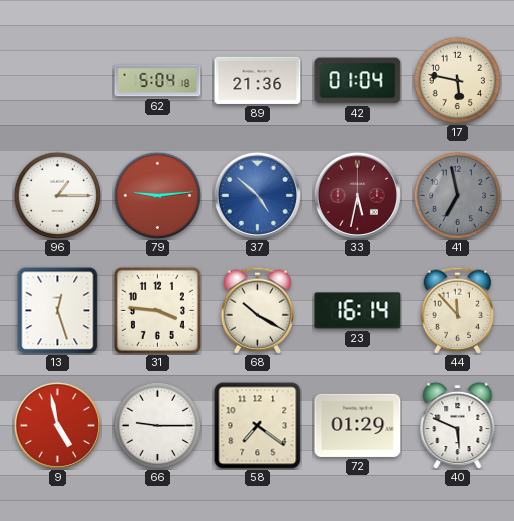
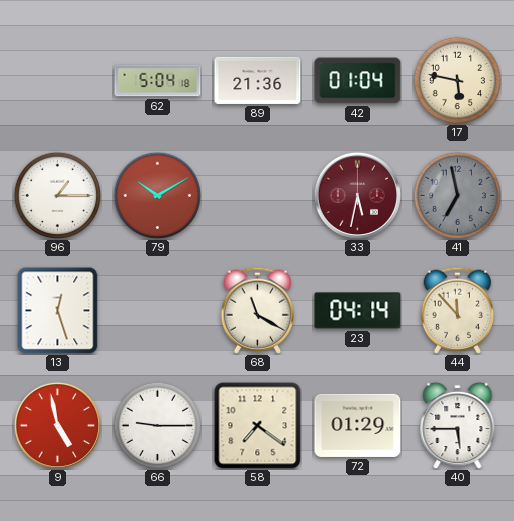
79: 9:14 -> 10:10 (157, 195)
37: 4:52 -> none (257, 195)
31: 3:46 -> none (157, 310)
68: 10:20 -> 11:20 (257, 310)
23: 16:14 -> 04:14 (358, 311)
40: 5:49 -> 5:45 (458, 425)
